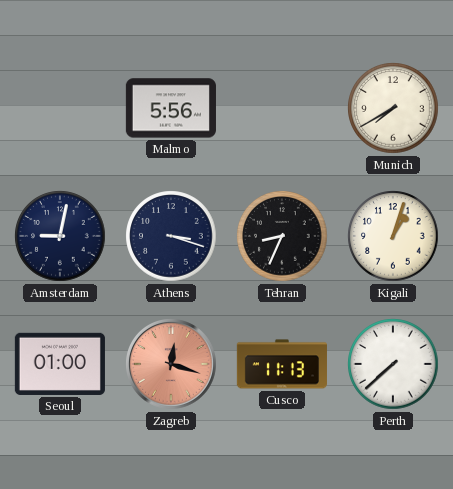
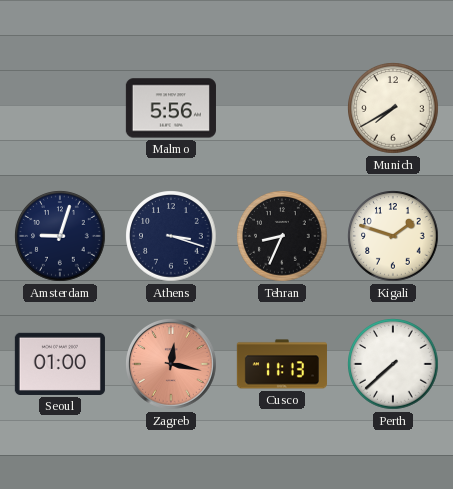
Amsterdam: 9:02 -> 9:03 (60, 236)
Kigali: 1:03 -> 1:48 (393, 236)
Zagreb: 12:18 -> 12:17 (171, 364)
